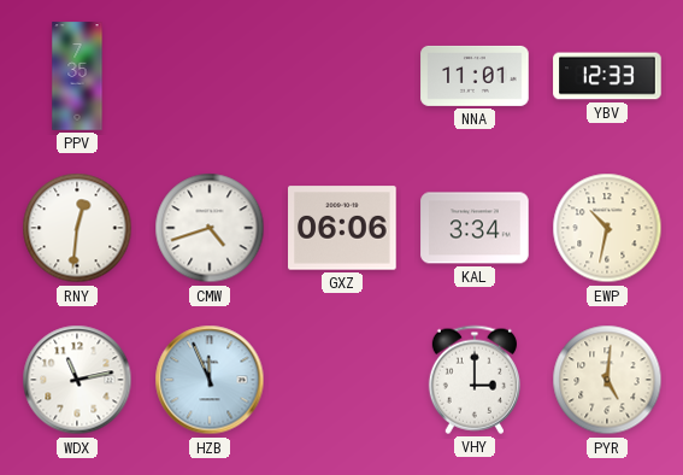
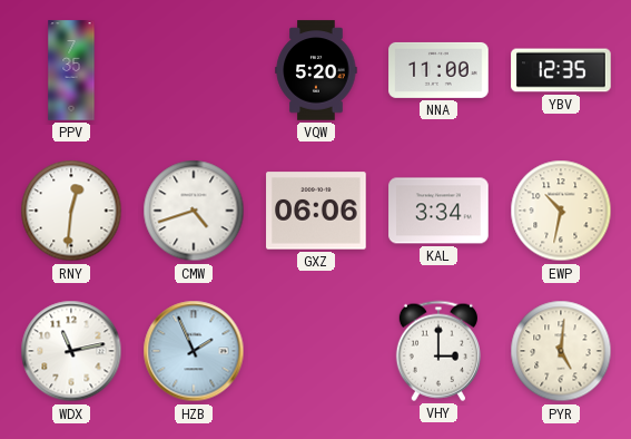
VQW: none -> 5:20 (316, 70)
NNA: 11:01 -> 11:00 (438, 70)
YBV: 12:33 -> 12:35 (561, 70)
HZB: 11:56 -> 1:56 (194, 351)
